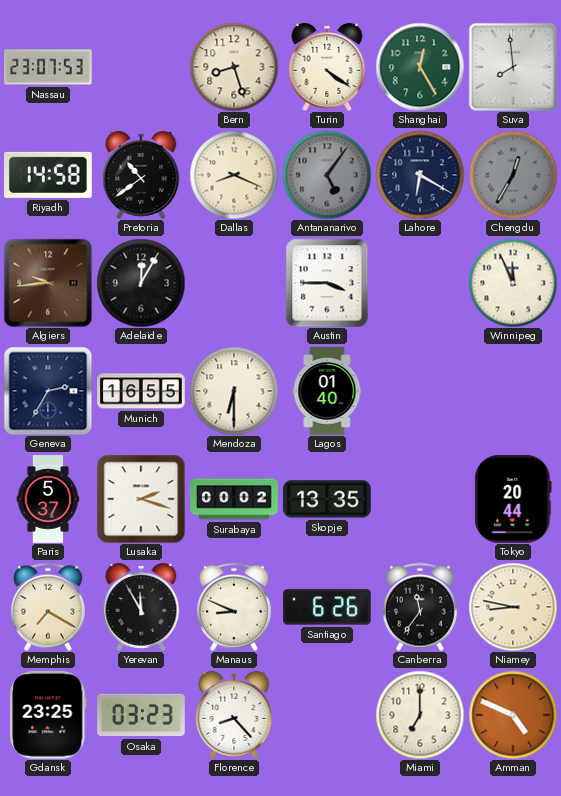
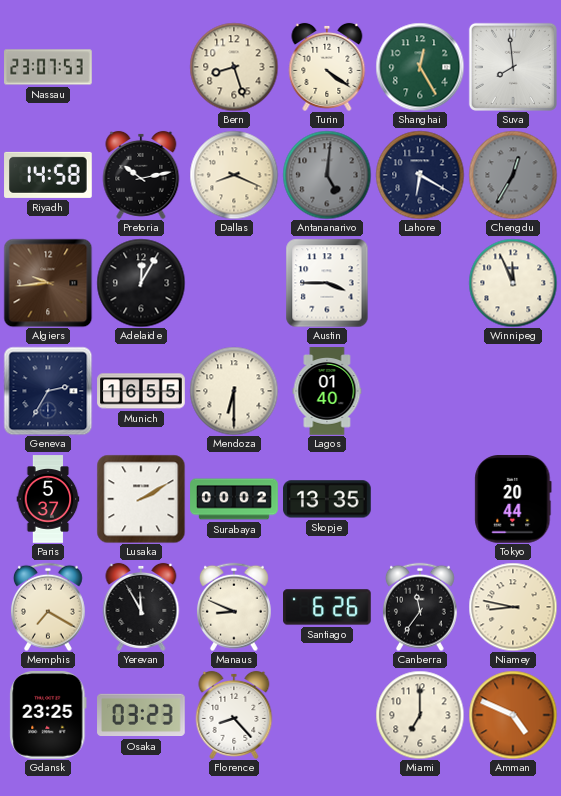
Pretoria: 10:39 -> 10:13 (141, 175)
Antananarivo: 5:06 -> 5:01 (327, 175)
Lusaka: 2:18 -> 2:10 (141, 499)
